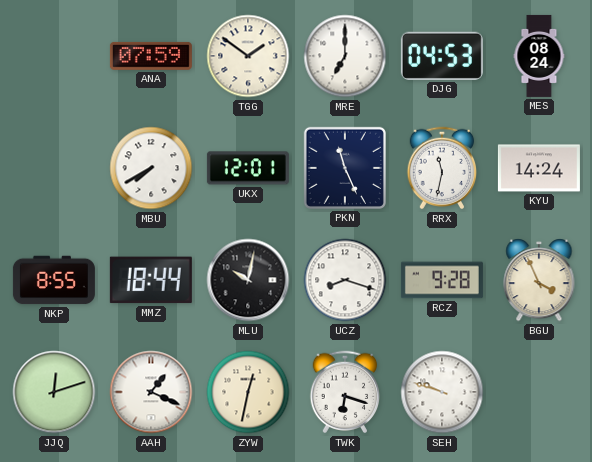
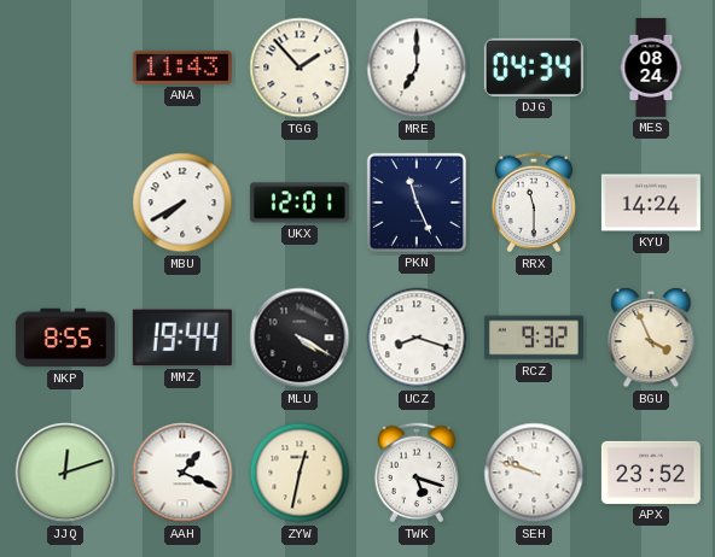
ANA: 07:59 -> 11:43 (182, 68)
TGG: 1:51 -> 1:53 (300, 68)
DJG: 04:53 -> 04:34 (534, 68)
RRX: 11:32 -> 11:30 (534, 203)
MMZ: 18:44 -> 19:44 (182, 338)
MLU: 10:02 -> 4:20 (300, 338)
RCZ: 9:28 -> 9:32 (534, 338)
TWK: 6:18 -> 5:18 (417, 473)
APX: none -> 23:52 (651, 473)
